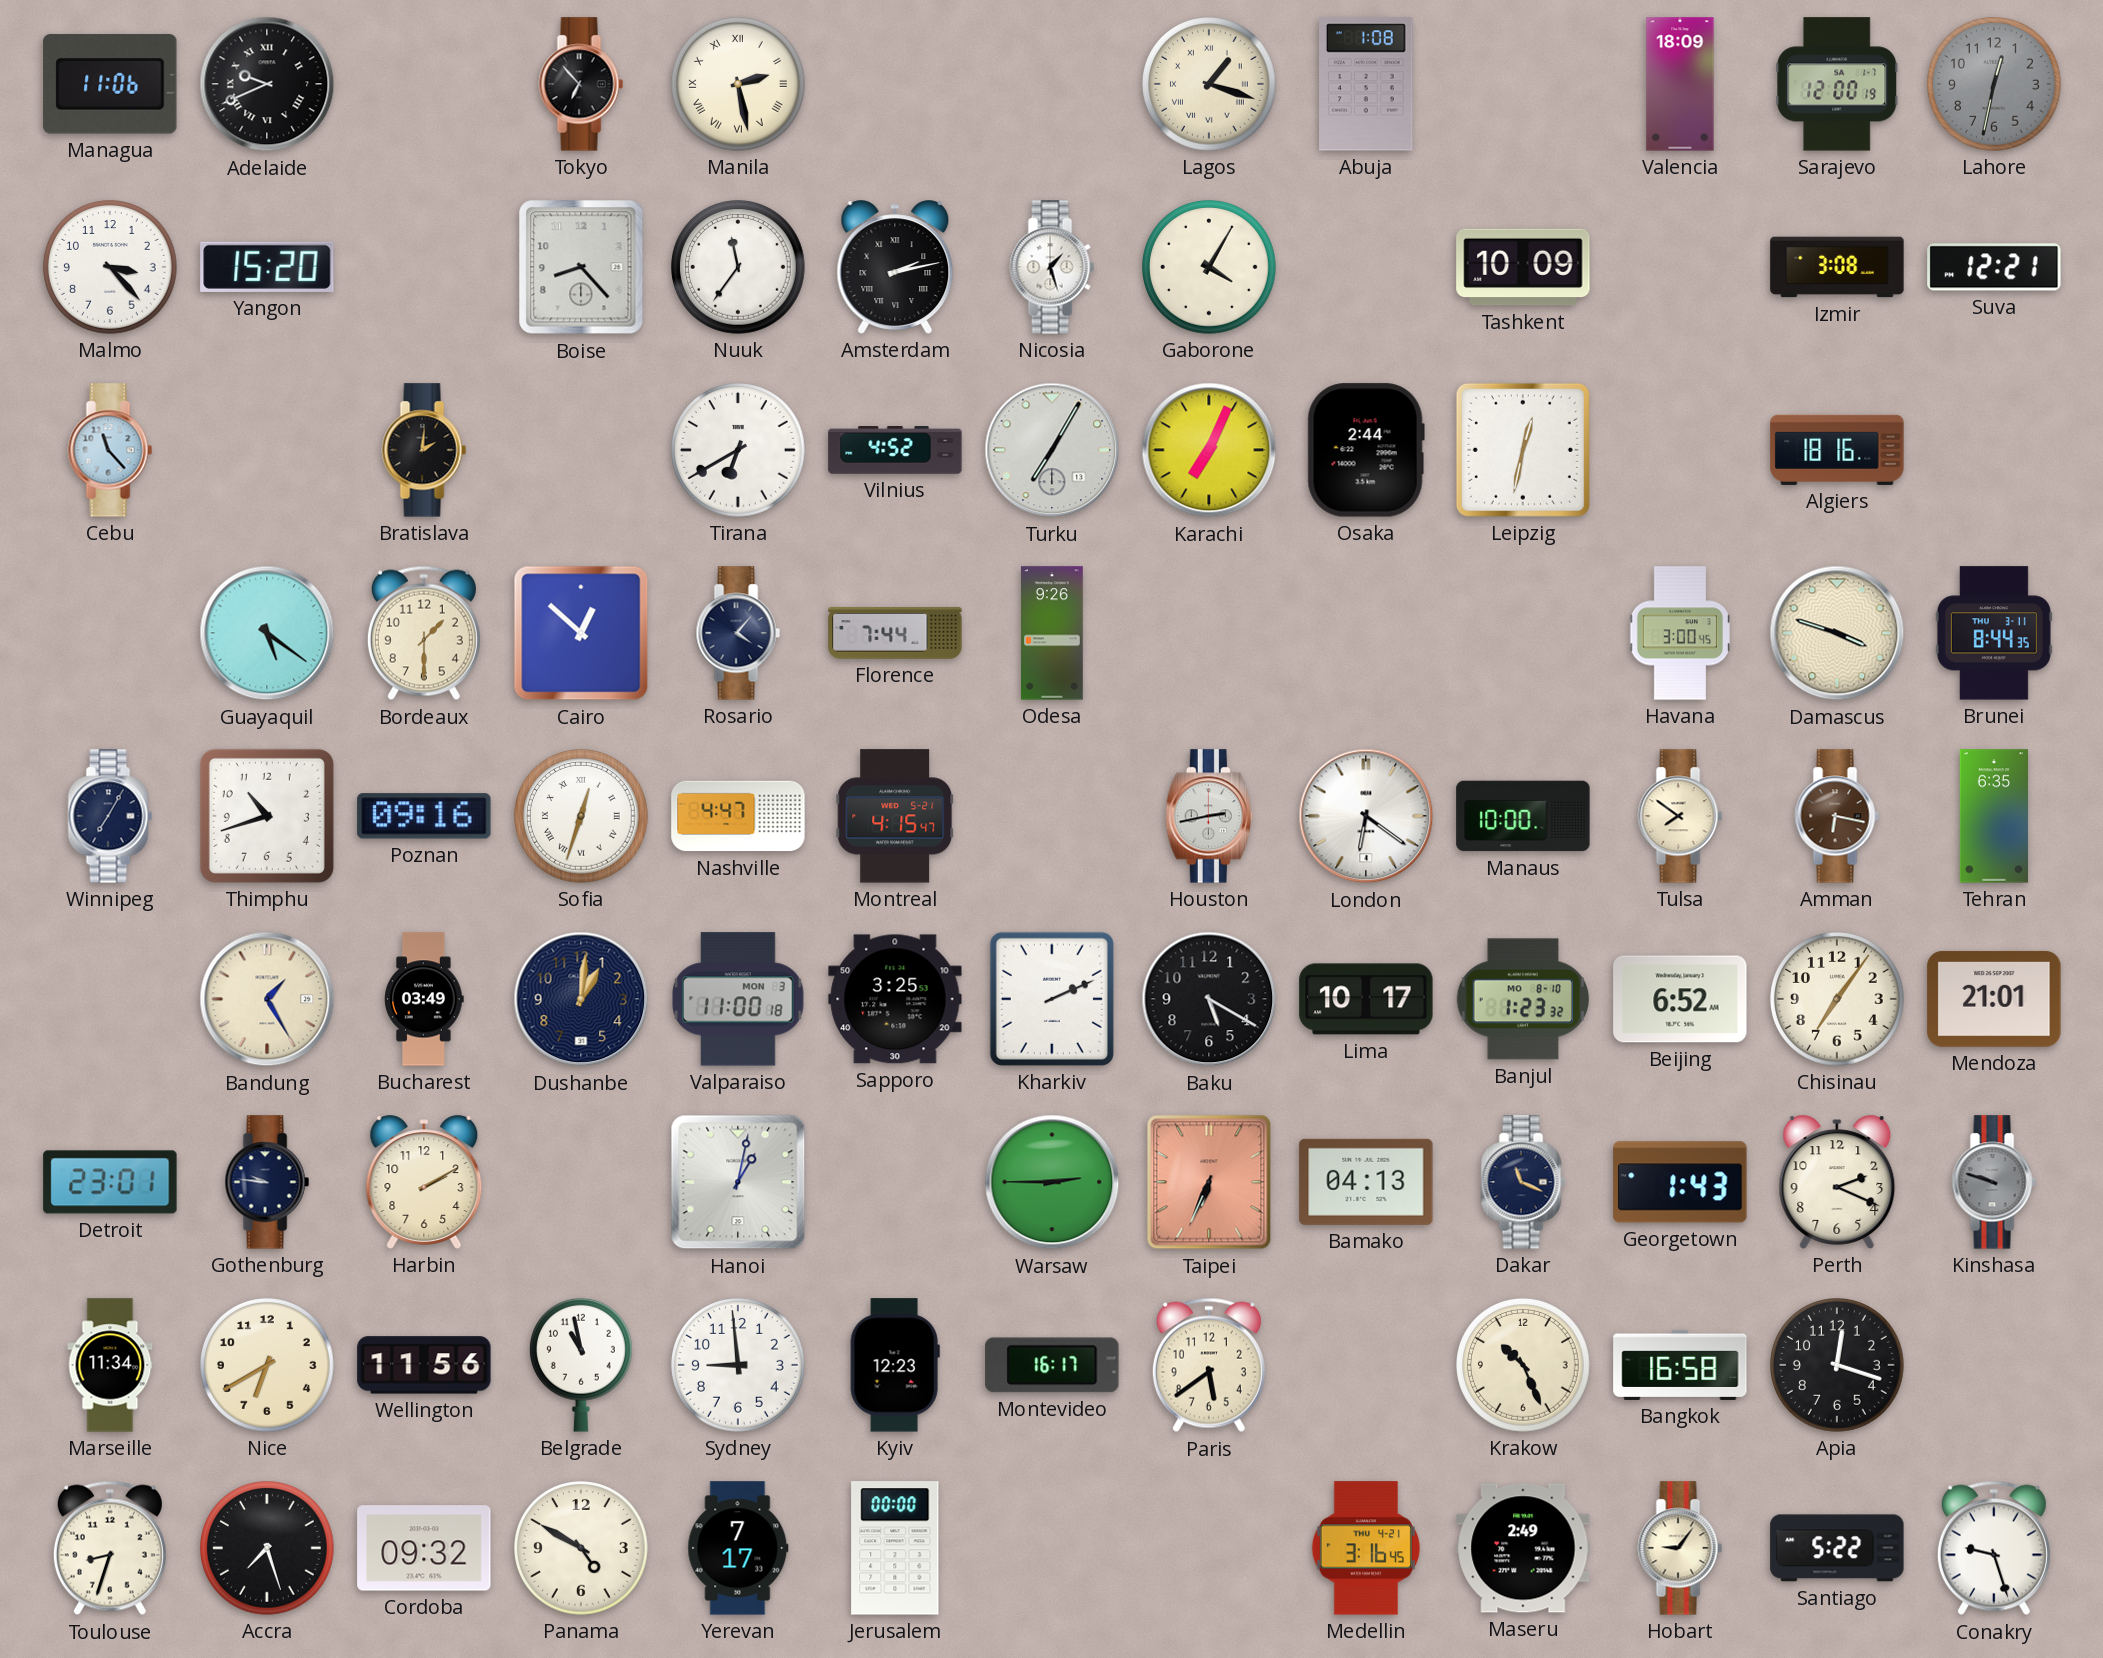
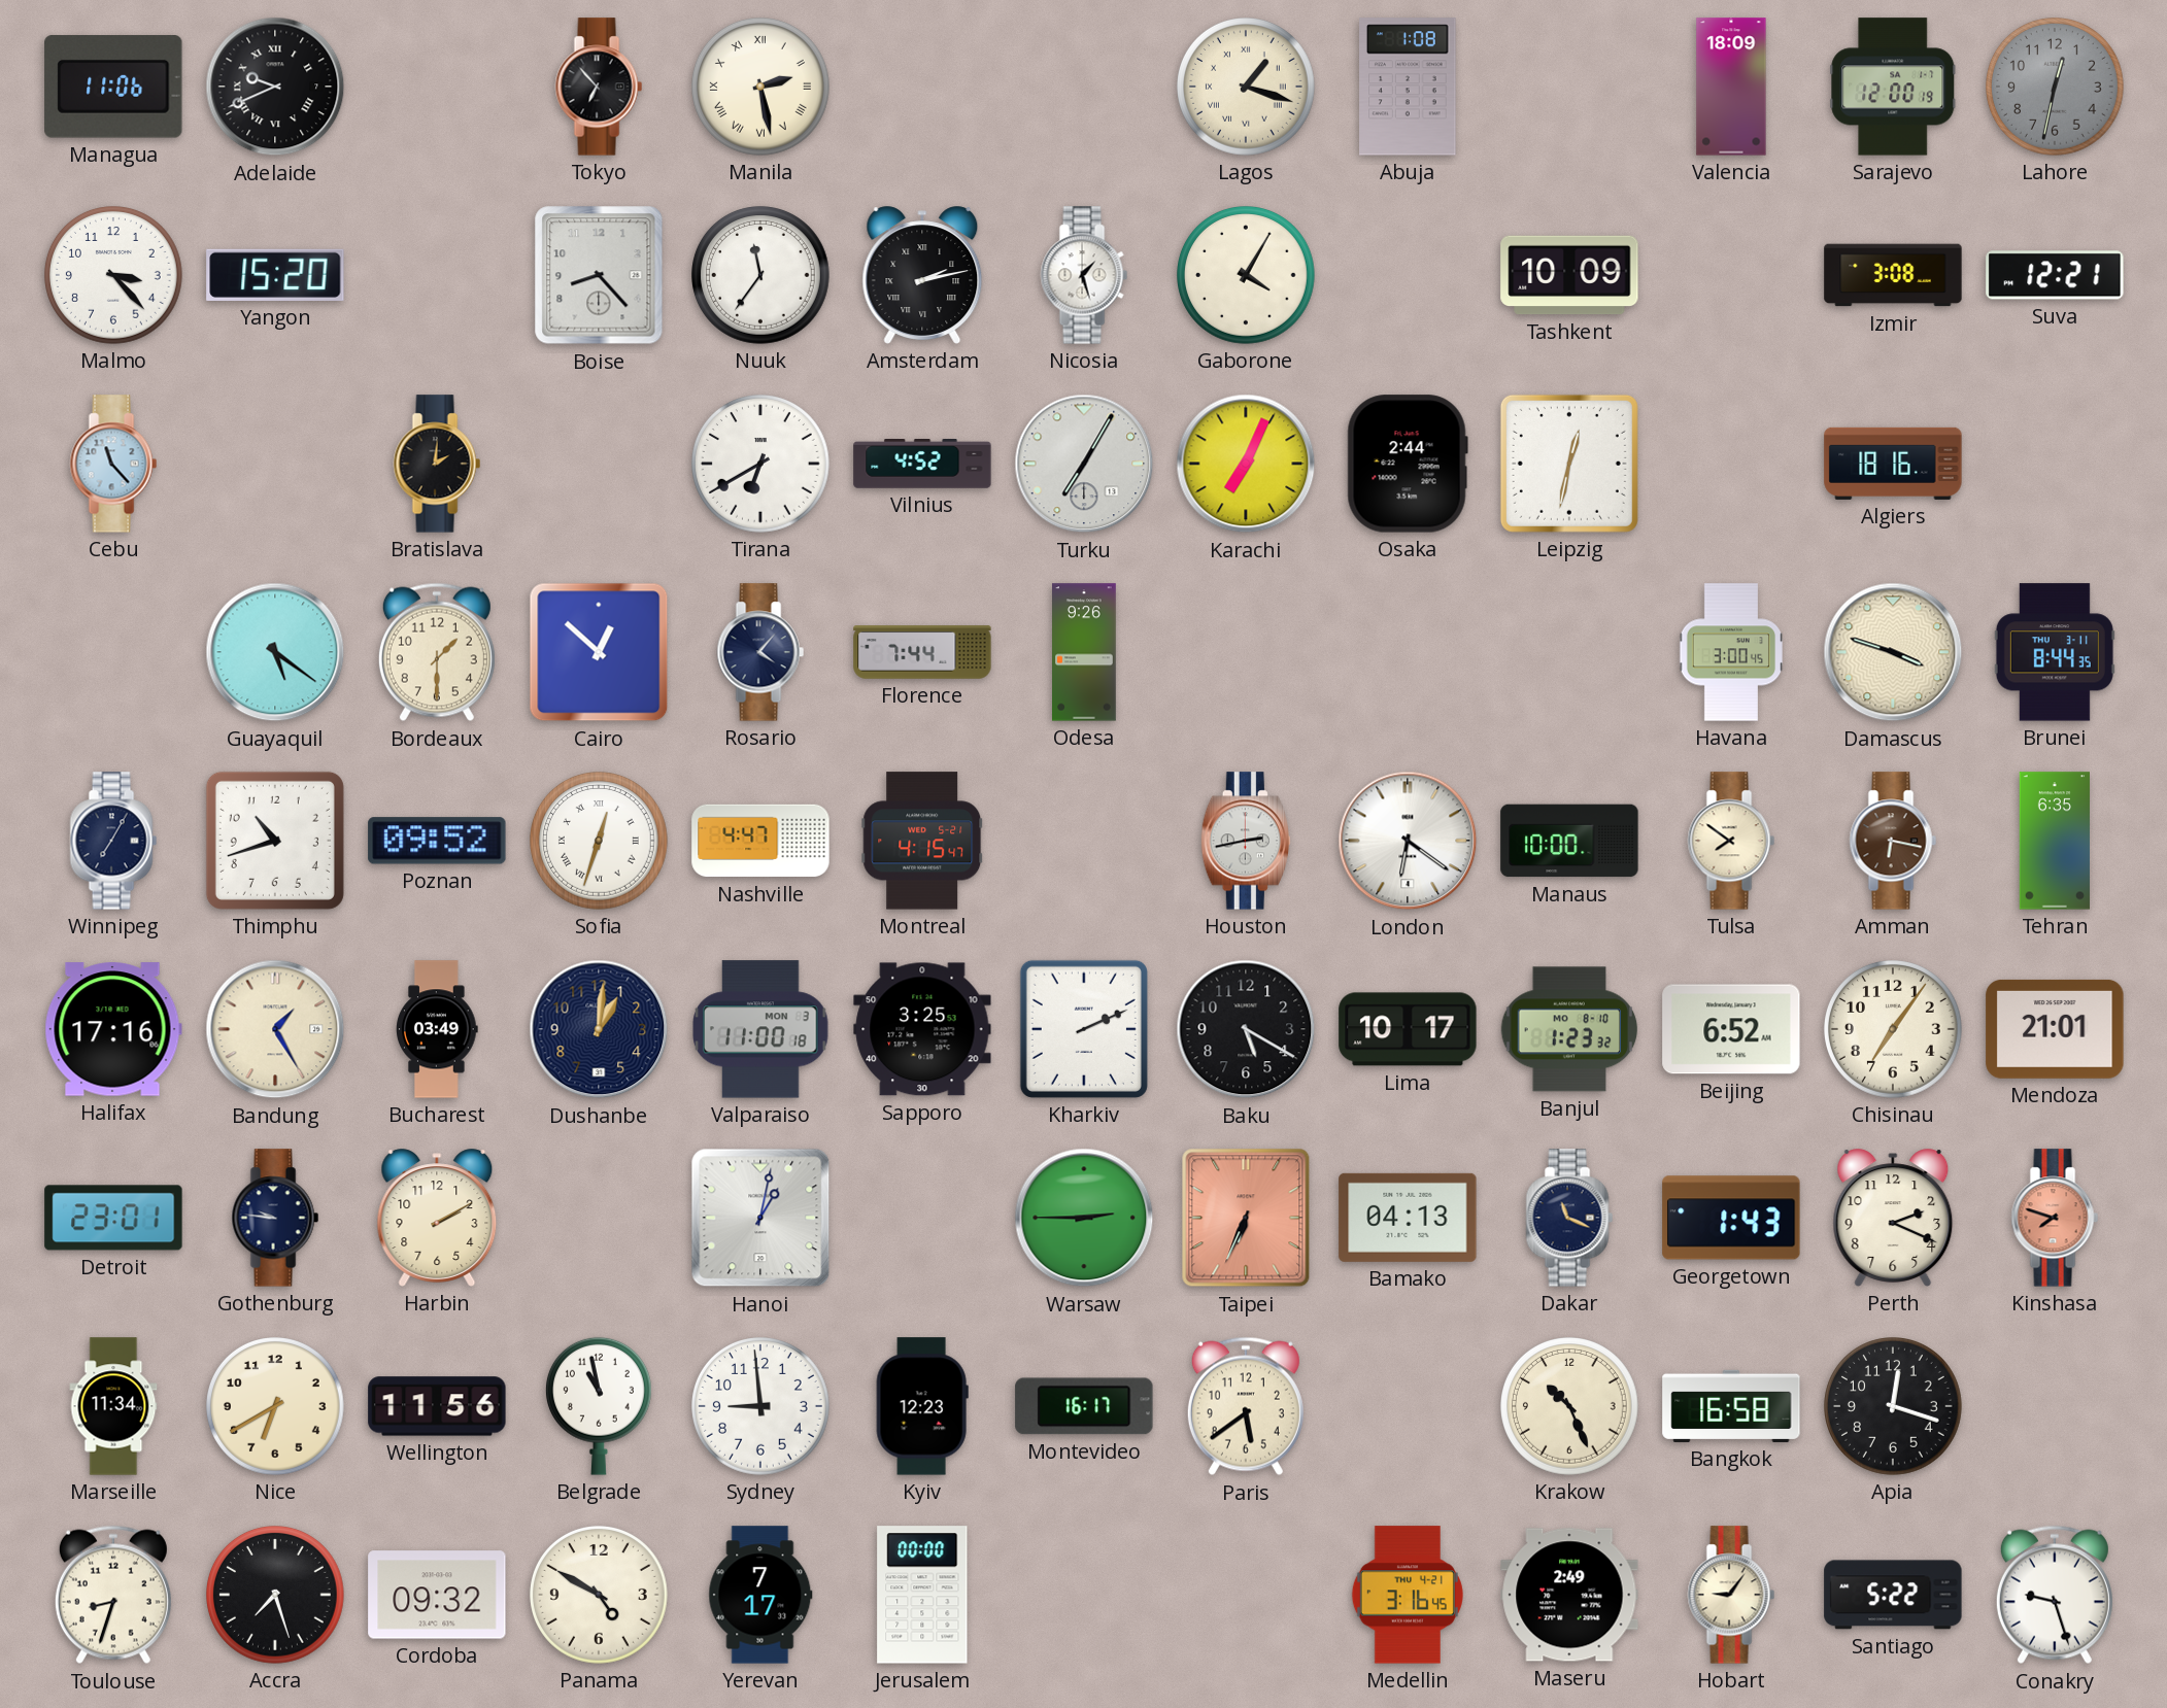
Poznan: 09:16 -> 09:52 (437, 841)
Halifax: none -> 17:16 (113, 1029)
Kinshasa: 9:48 -> 7:48 (2055, 1218)
Kinshasa dial: grey -> salmon (2055, 1218)
